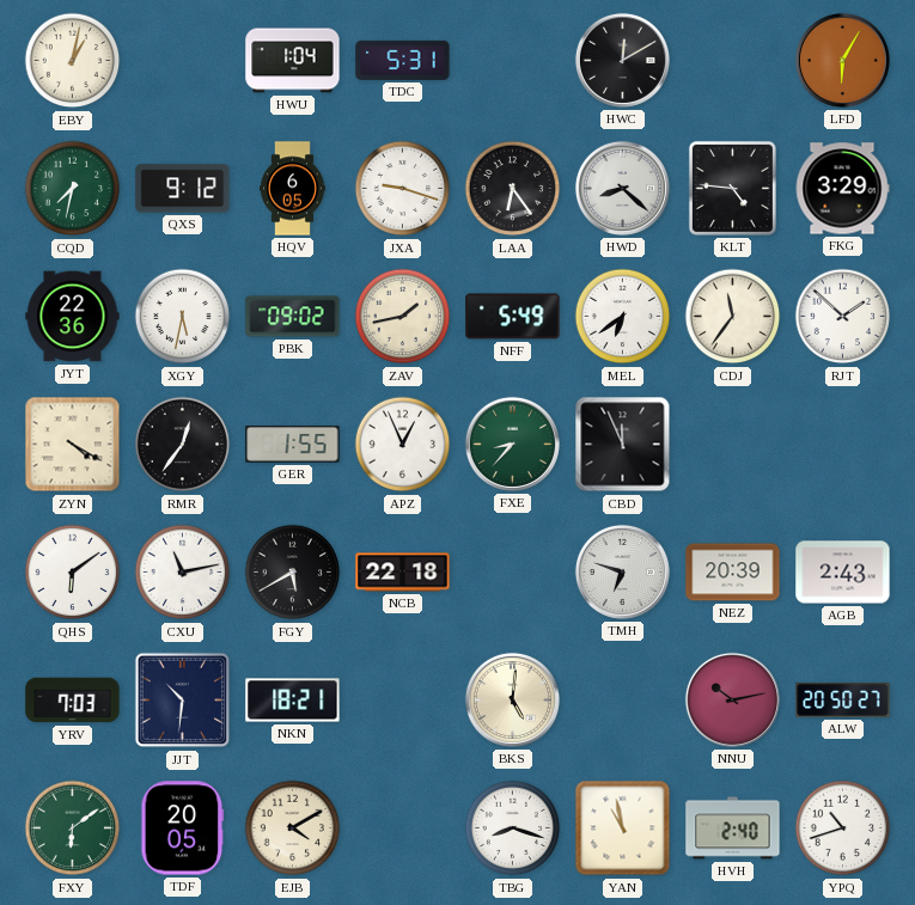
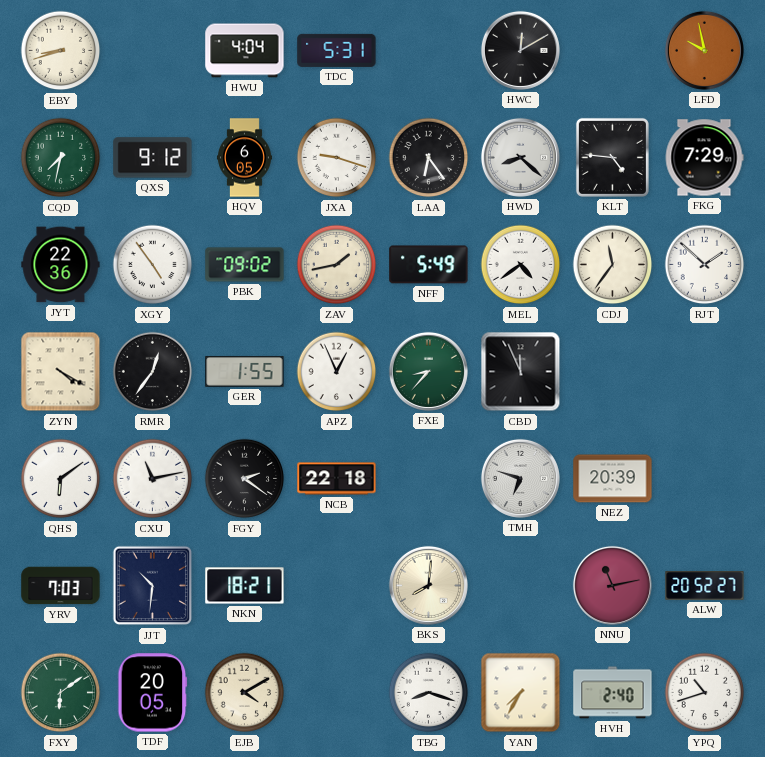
EBY: 1:02 -> 8:42 (61, 51)
HWU: 1:04 -> 4:04 (245, 51)
LFD: 6:05 -> 9:58 (704, 50)
FKG: 3:29 -> 7:29 (704, 158)
XGY: 5:32 -> 4:54 (153, 265)
MEL: 6:39 -> 4:39 (521, 265)
FGY: 5:40 -> 2:21 (245, 479)
AGB: 2:43 -> none (843, 573)
BKS: 5:01 -> 8:01 (428, 585)
NNU: 10:13 -> 11:13 (612, 585)
ALW: 20:50 -> 20:52 (705, 586)
YAN: 10:58 -> 7:35 (521, 693)
